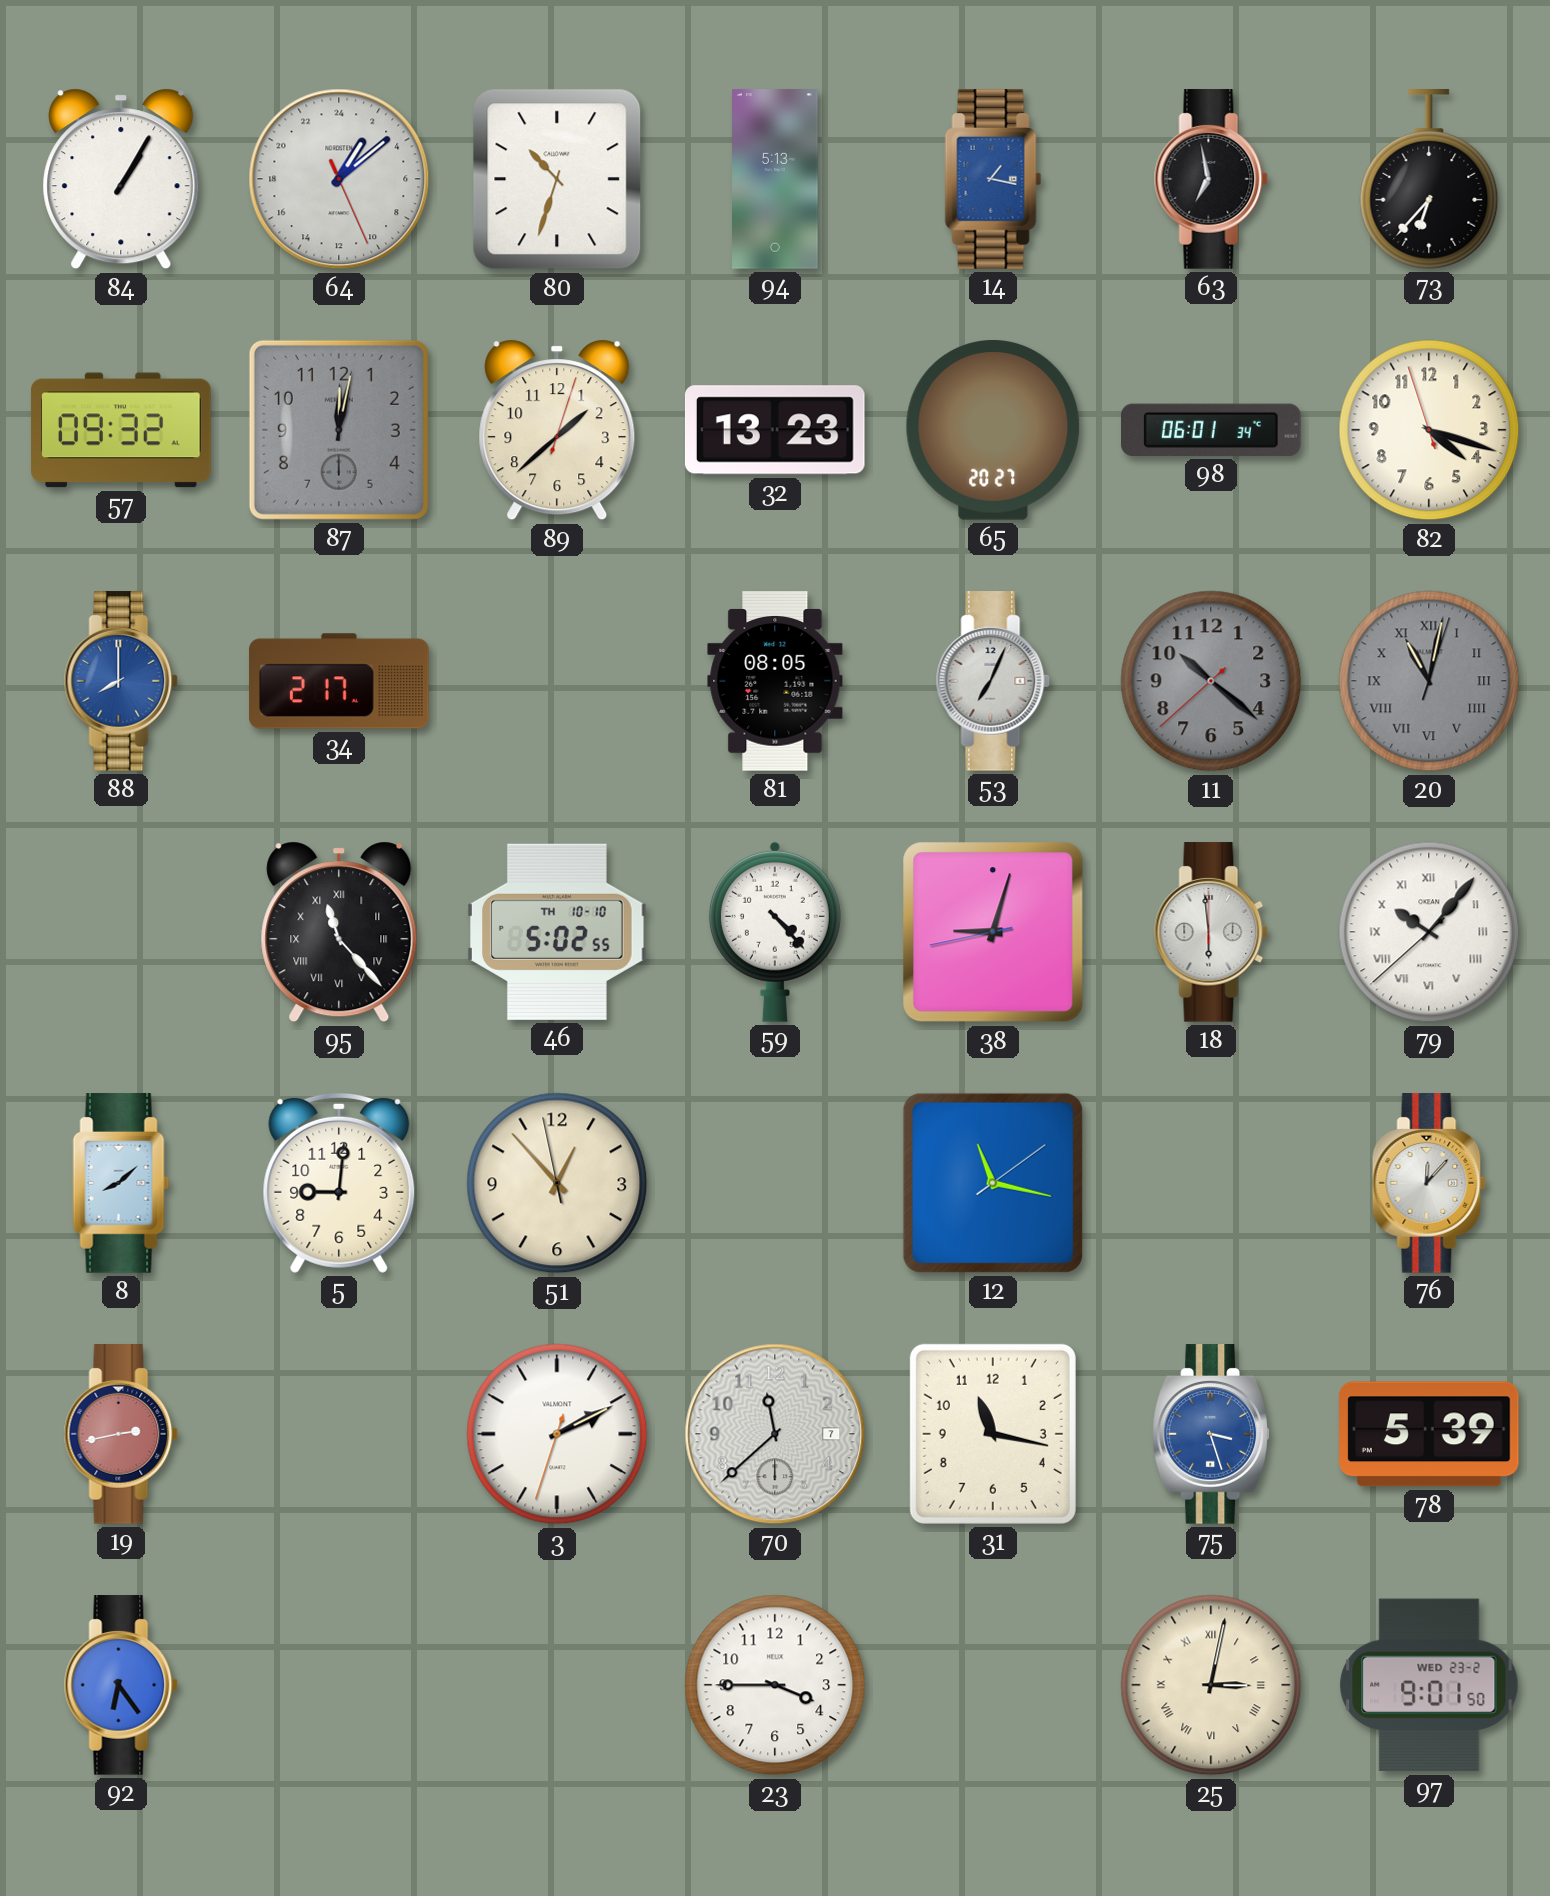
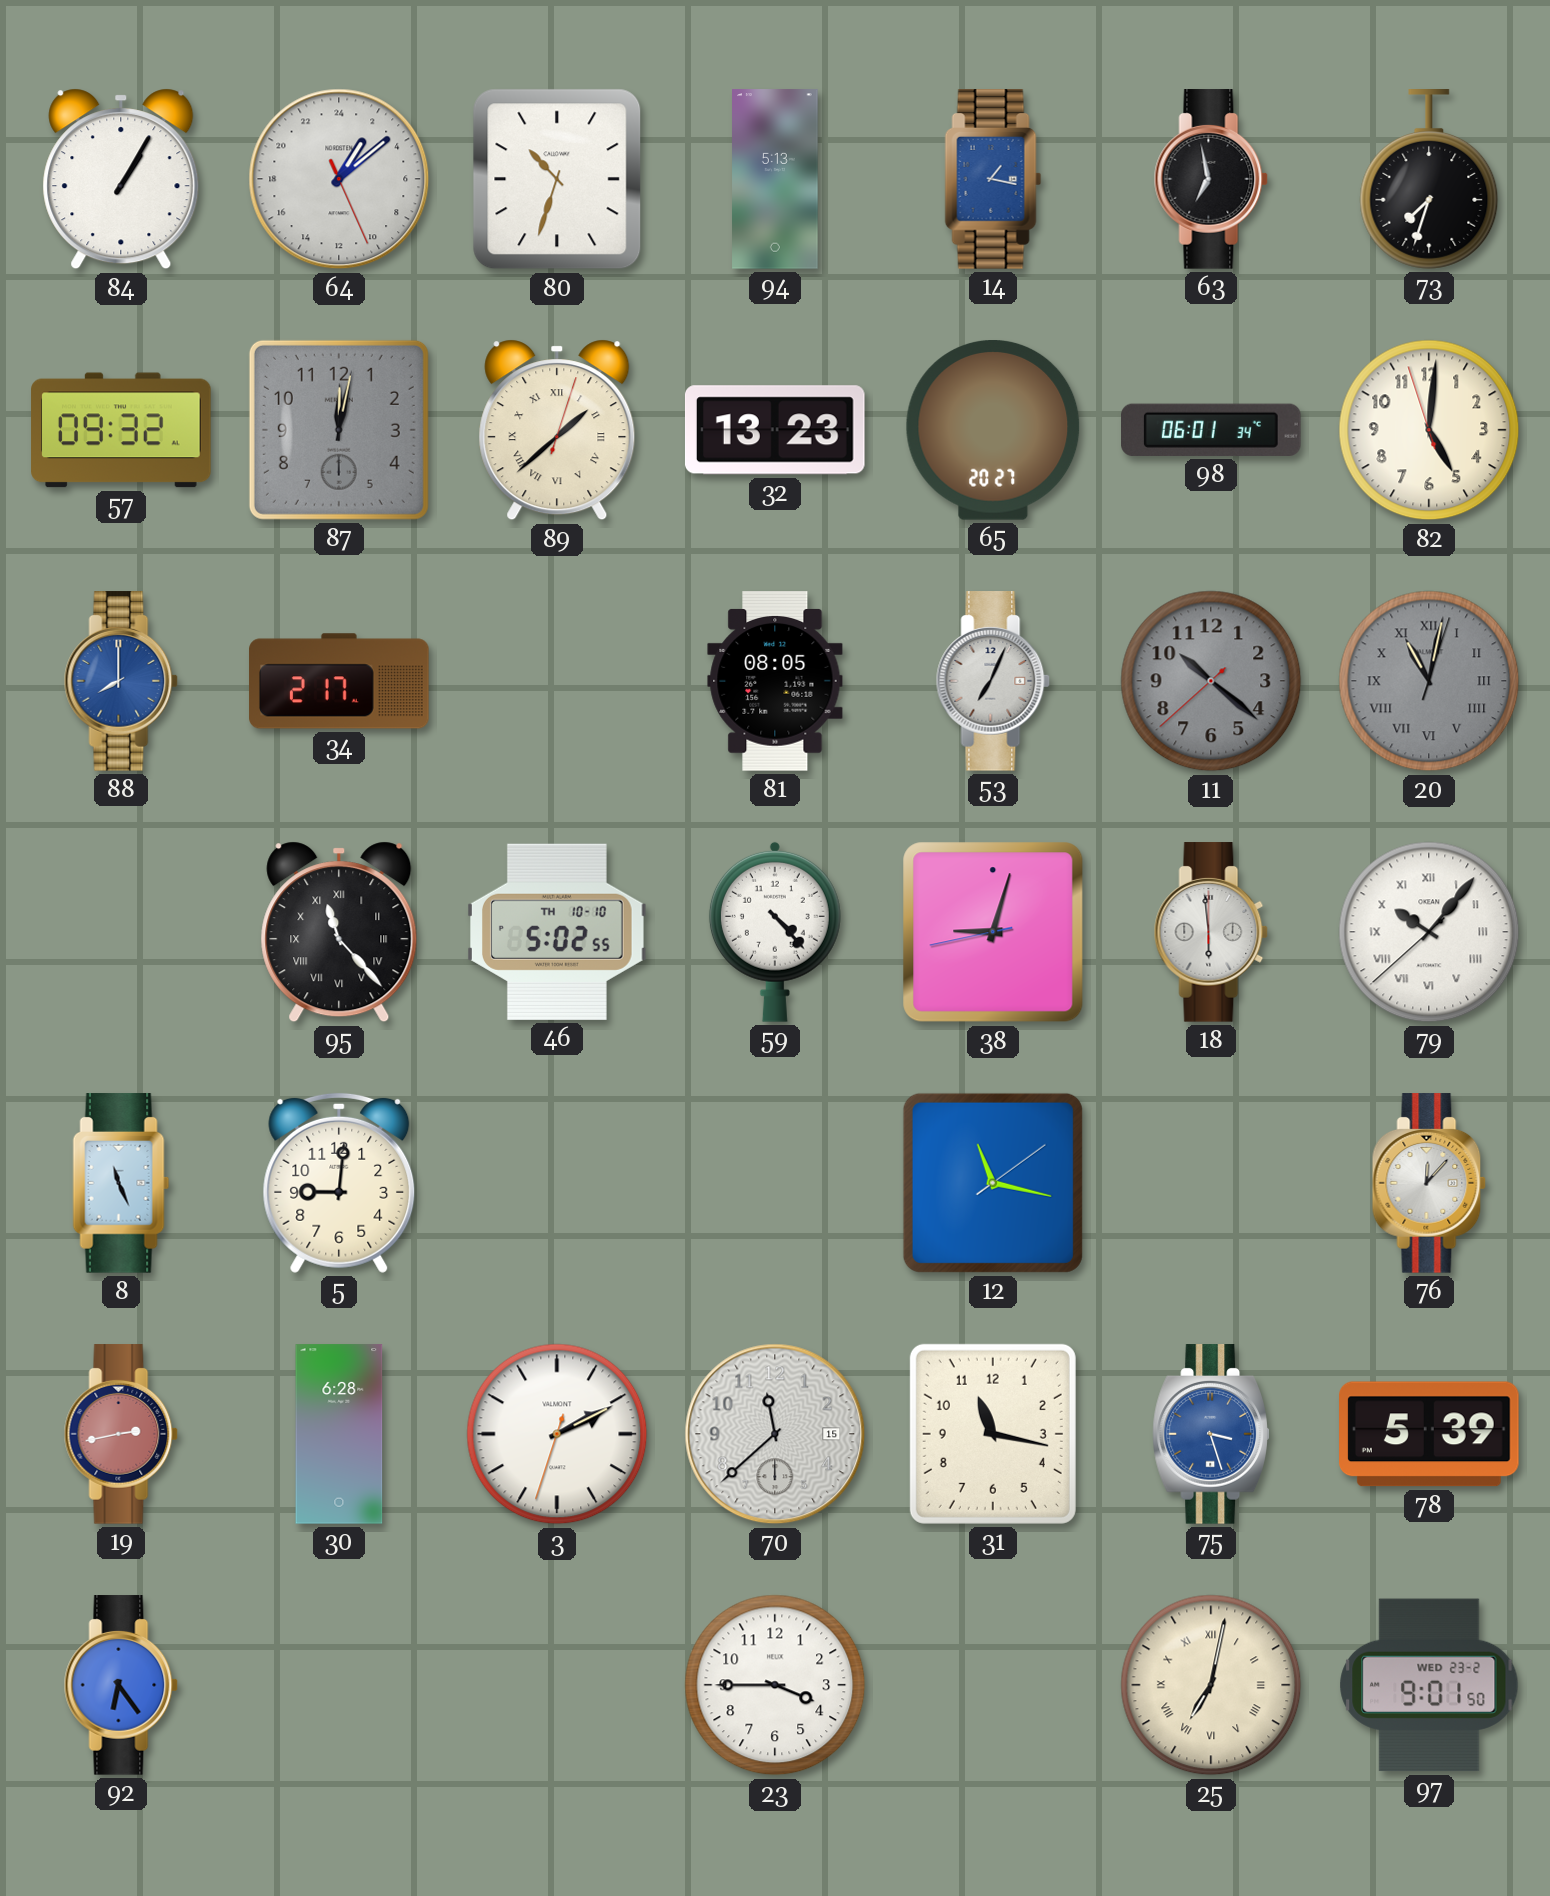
73: 6:37 -> 7:33 (1429, 180)
89 numerals: Arabic -> Roman (557, 430)
82: 4:17 -> 5:00 (1429, 430)
8: 8:08 -> 11:26 (121, 1183)
51: 12:52 -> none (557, 1183)
30: none -> 6:28 (339, 1434)
70 date: 7 -> 15 (775, 1434)
25: 3:02 -> 7:02 (1211, 1685)
